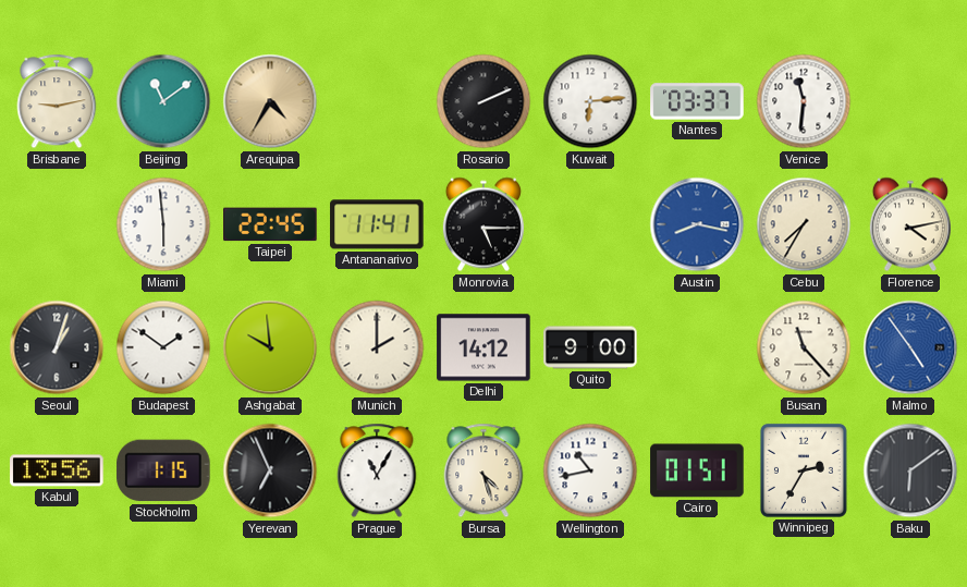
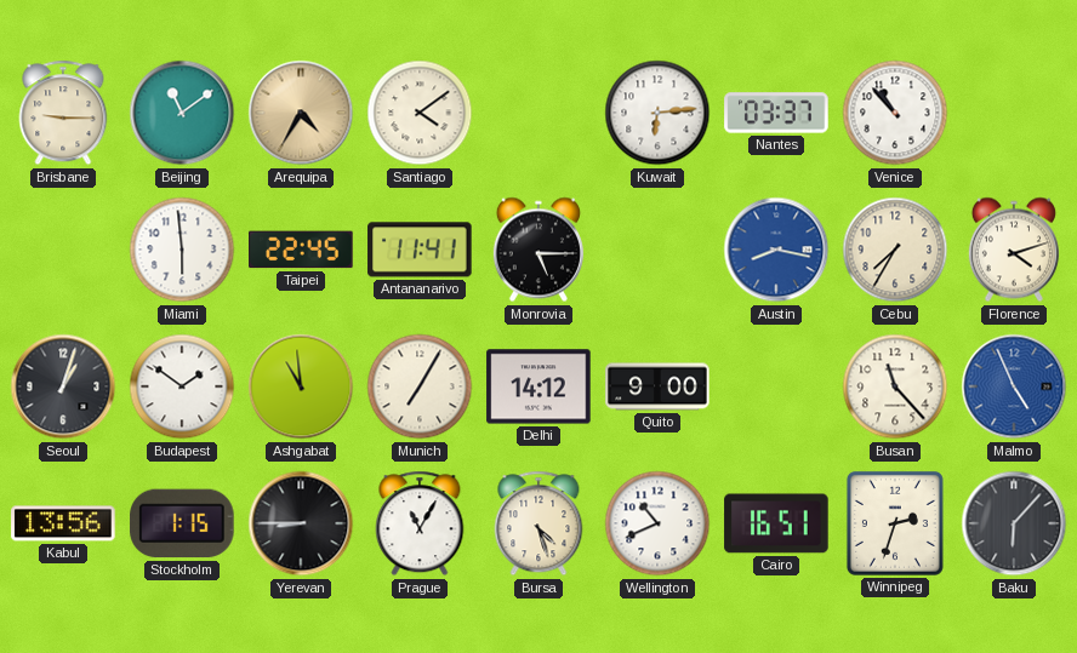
Brisbane: 9:13 -> 9:15 (63, 113)
Santiago: none -> 4:09 (420, 113)
Rosario: 2:11 -> none (483, 101)
Venice: 11:31 -> 10:53 (895, 113)
Florence: 4:13 -> 4:12 (1014, 250)
Ashgabat: 9:59 -> 10:59 (301, 386)
Munich: 2:00 -> 7:05 (420, 386)
Malmo: 4:54 -> 4:56 (1014, 386)
Yerevan: 6:56 -> 8:45 (301, 523)
Wellington: 10:43 -> 10:41 (657, 523)
Cairo: 01:51 -> 16:51 (776, 523)
Winnipeg: 2:35 -> 2:33 (895, 523)
Baku: 6:09 -> 6:07 (1014, 523)
